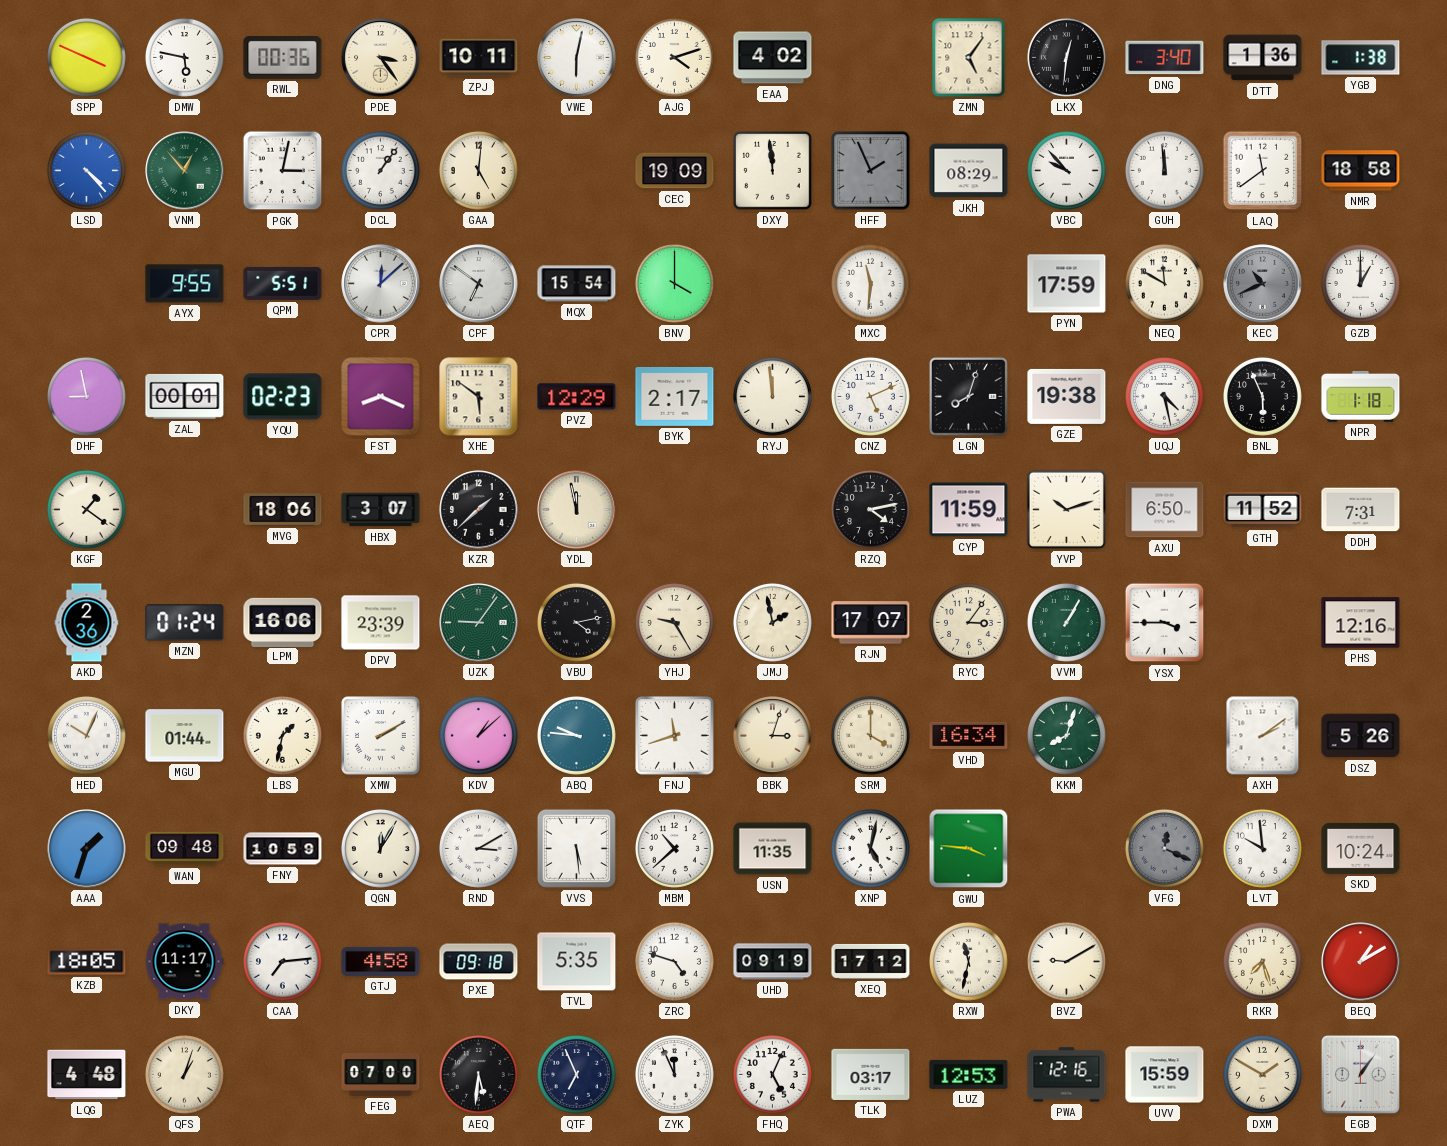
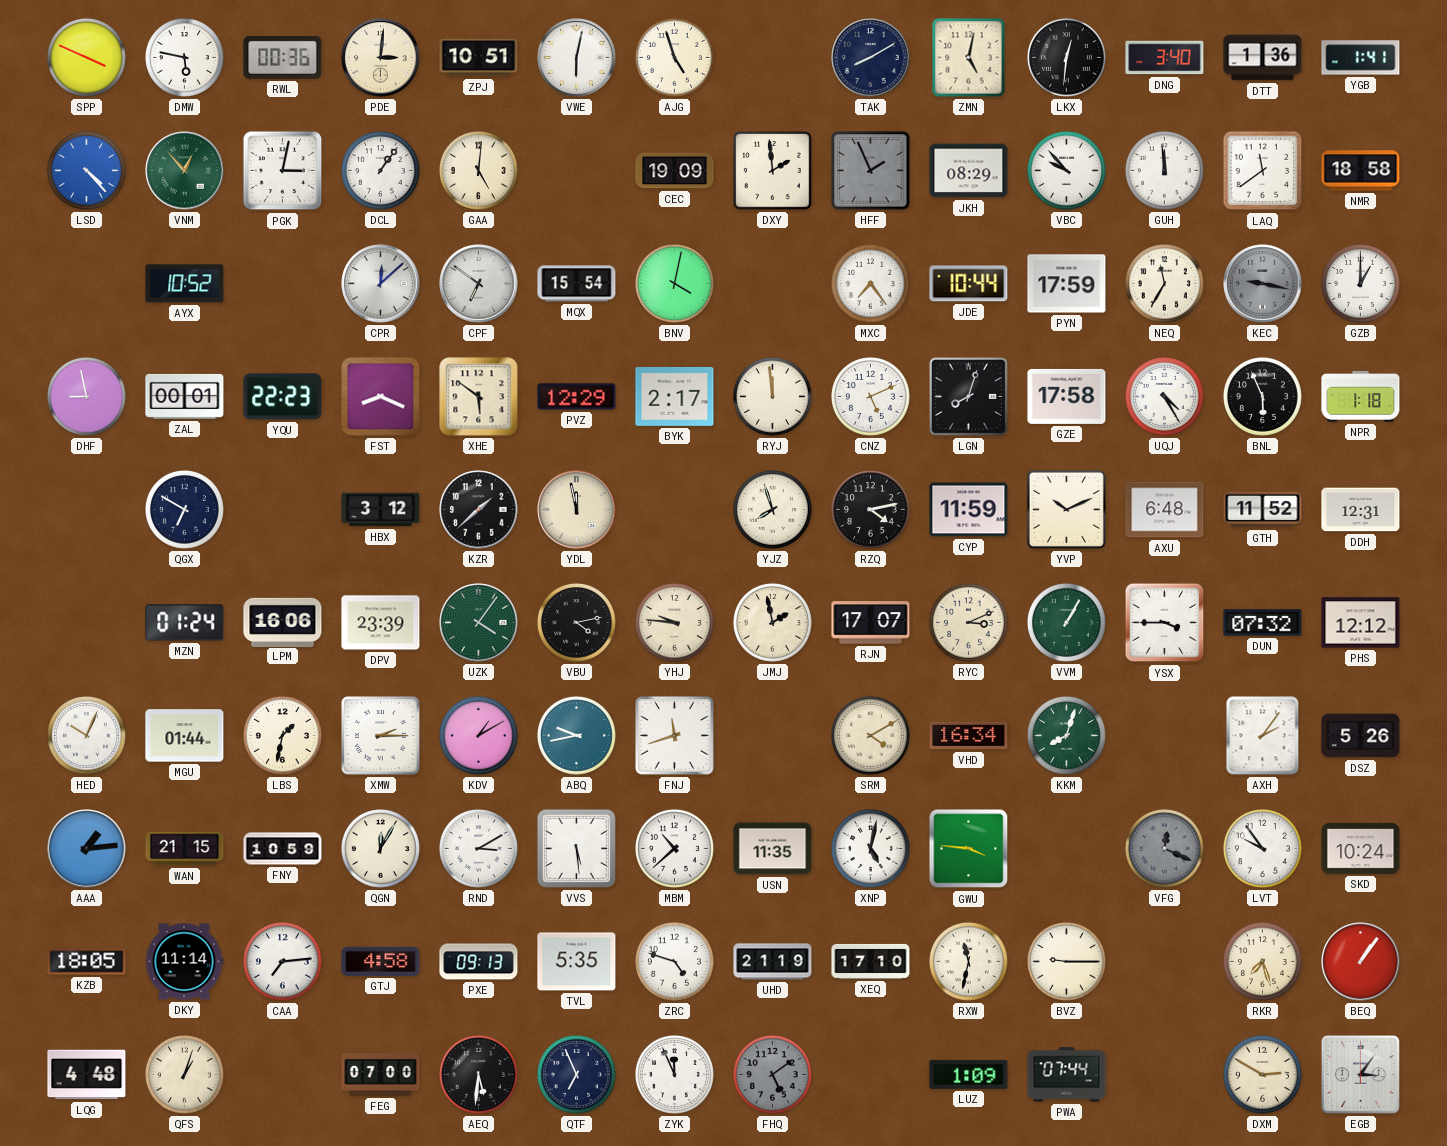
PDE: 3:24 -> 3:01 (381, 58)
ZPJ: 10:11 -> 10:51 (479, 58)
AJG: 4:12 -> 4:57 (674, 57)
EAA: 4:02 -> none (773, 58)
TAK: none -> 8:10 (871, 58)
ZMN: 5:06 -> 5:02 (969, 58)
YGB: 1:38 -> 1:41 (1361, 58)
DXY: 11:59 -> 1:59 (773, 171)
AYX: 9:55 -> 10:52 (185, 284)
QPM: 5:51 -> none (283, 283)
BNV: 4:00 -> 4:02 (674, 283)
MXC: 11:31 -> 7:24 (870, 283)
JDE: none -> 10:44 (969, 284)
NEQ: 11:50 -> 11:35 (1164, 283)
KEC: 10:41 -> 9:17 (1263, 284)
YQU: 02:23 -> 22:23 (283, 397)
GZE: 19:38 -> 17:58 (1067, 396)
UQJ: 4:28 -> 4:25 (1164, 396)
KGF: 1:21 -> none (86, 509)
QGX: none -> 6:50 (184, 509)
MVG: 18:06 -> none (283, 510)
HBX: 3:07 -> 3:12 (381, 510)
YJZ: none -> 7:57 (772, 509)
YVP: 10:12 -> 10:11 (1066, 509)
AXU: 6:50 -> 6:48 (1165, 510)
DDH: 7:31 -> 12:31 (1361, 510)
AKD: 2:36 -> none (87, 623)
UZK: 9:06 -> 4:06 (479, 623)
YHJ: 9:25 -> 9:46 (674, 622)
RYC: 3:06 -> 3:11 (968, 622)
DUN: none -> 07:32 (1263, 623)
PHS: 12:16 -> 12:12 (1361, 623)
XMW: 2:10 -> 2:15 (381, 736)
KDV: 1:08 -> 1:10 (478, 735)
ABQ: 9:46 -> 9:43 (576, 735)
BBK: 3:03 -> none (773, 736)
SRM: 4:00 -> 4:10 (870, 735)
AXH: 2:09 -> 2:06 (1263, 736)
AAA: 1:33 -> 1:14 (87, 849)
WAN: 09:48 -> 21:15 (185, 849)
LVT: 9:59 -> 9:54 (1262, 848)
DKY: 11:17 -> 11:14 (184, 962)
PXE: 09:18 -> 09:13 (479, 962)
UHD: 09:19 -> 21:19 (773, 962)
XEQ: 17:12 -> 17:10 (871, 961)
BVZ: 9:10 -> 9:15 (1066, 961)
BEQ: 1:10 -> 1:06 (1361, 962)
FHQ: 5:04 -> 5:09 (772, 1074)
FHQ dial: white -> grey (772, 1074)
TLK: 03:17 -> none (871, 1074)
LUZ: 12:53 -> 1:09 (969, 1074)
PWA: 12:16 -> 07:44 (1067, 1075)
UVV: 15:59 -> none (1165, 1075)
DXM: 1:50 -> 2:50 (1262, 1074)
EGB: 1:06 -> 3:06 (1360, 1074)
